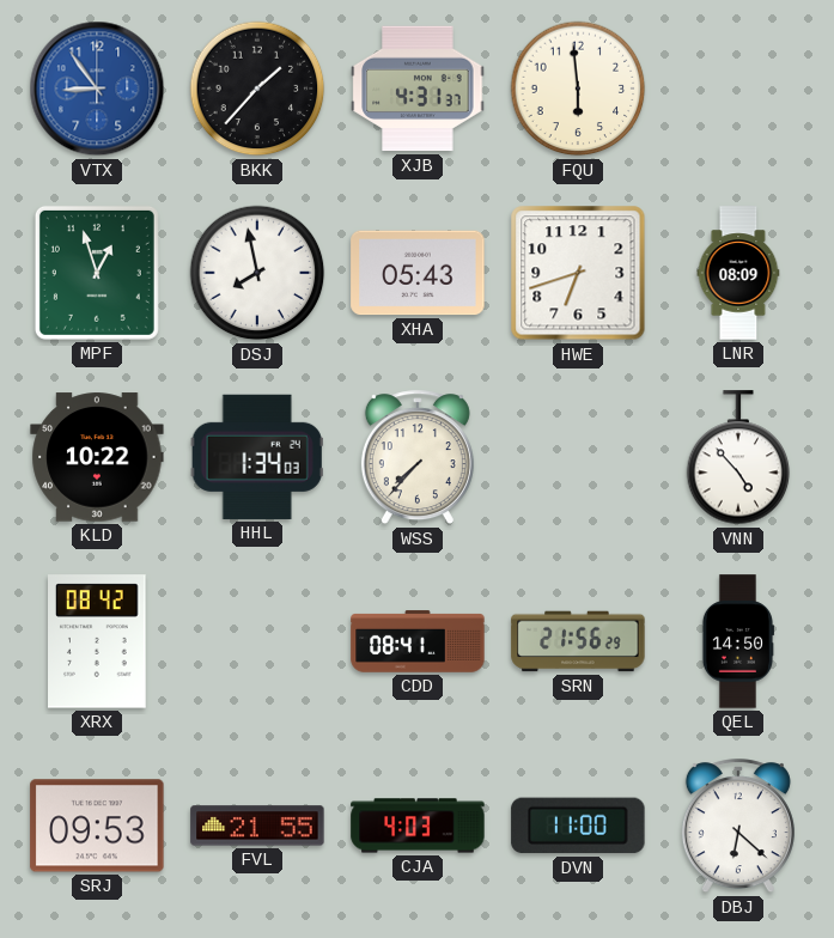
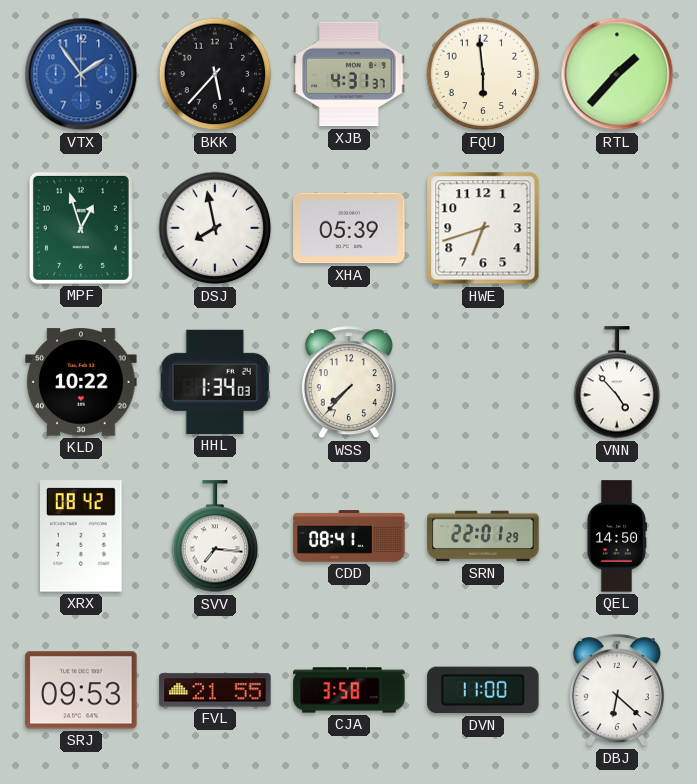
VTX: 8:54 -> 1:54 (81, 74)
BKK: 1:37 -> 5:37 (215, 74)
RTL: none -> 1:37 (617, 74)
XHA: 05:43 -> 05:39 (349, 228)
LNR: 08:09 -> none (738, 273)
SVV: none -> 7:16 (215, 537)
SRN: 21:56 -> 22:01 (483, 536)
CJA: 4:03 -> 3:58 (349, 690)
